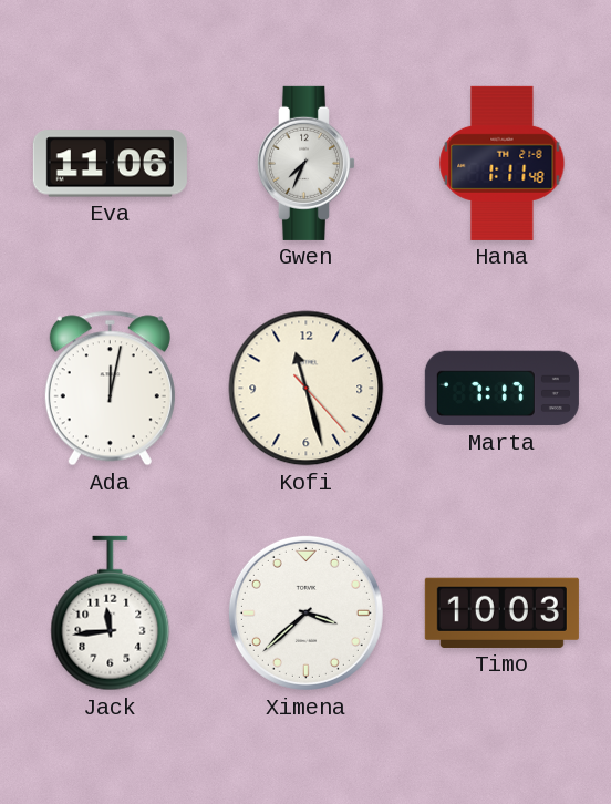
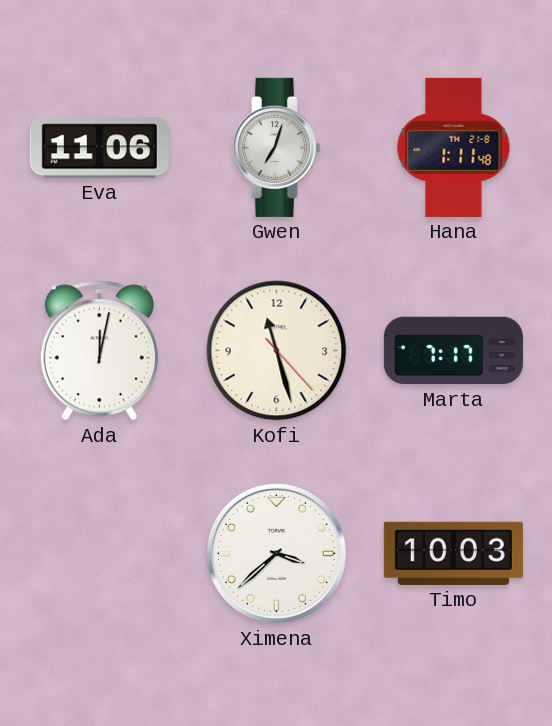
Gwen: 7:34 -> 7:03 (276, 147)
Jack: 11:44 -> none (111, 614)
